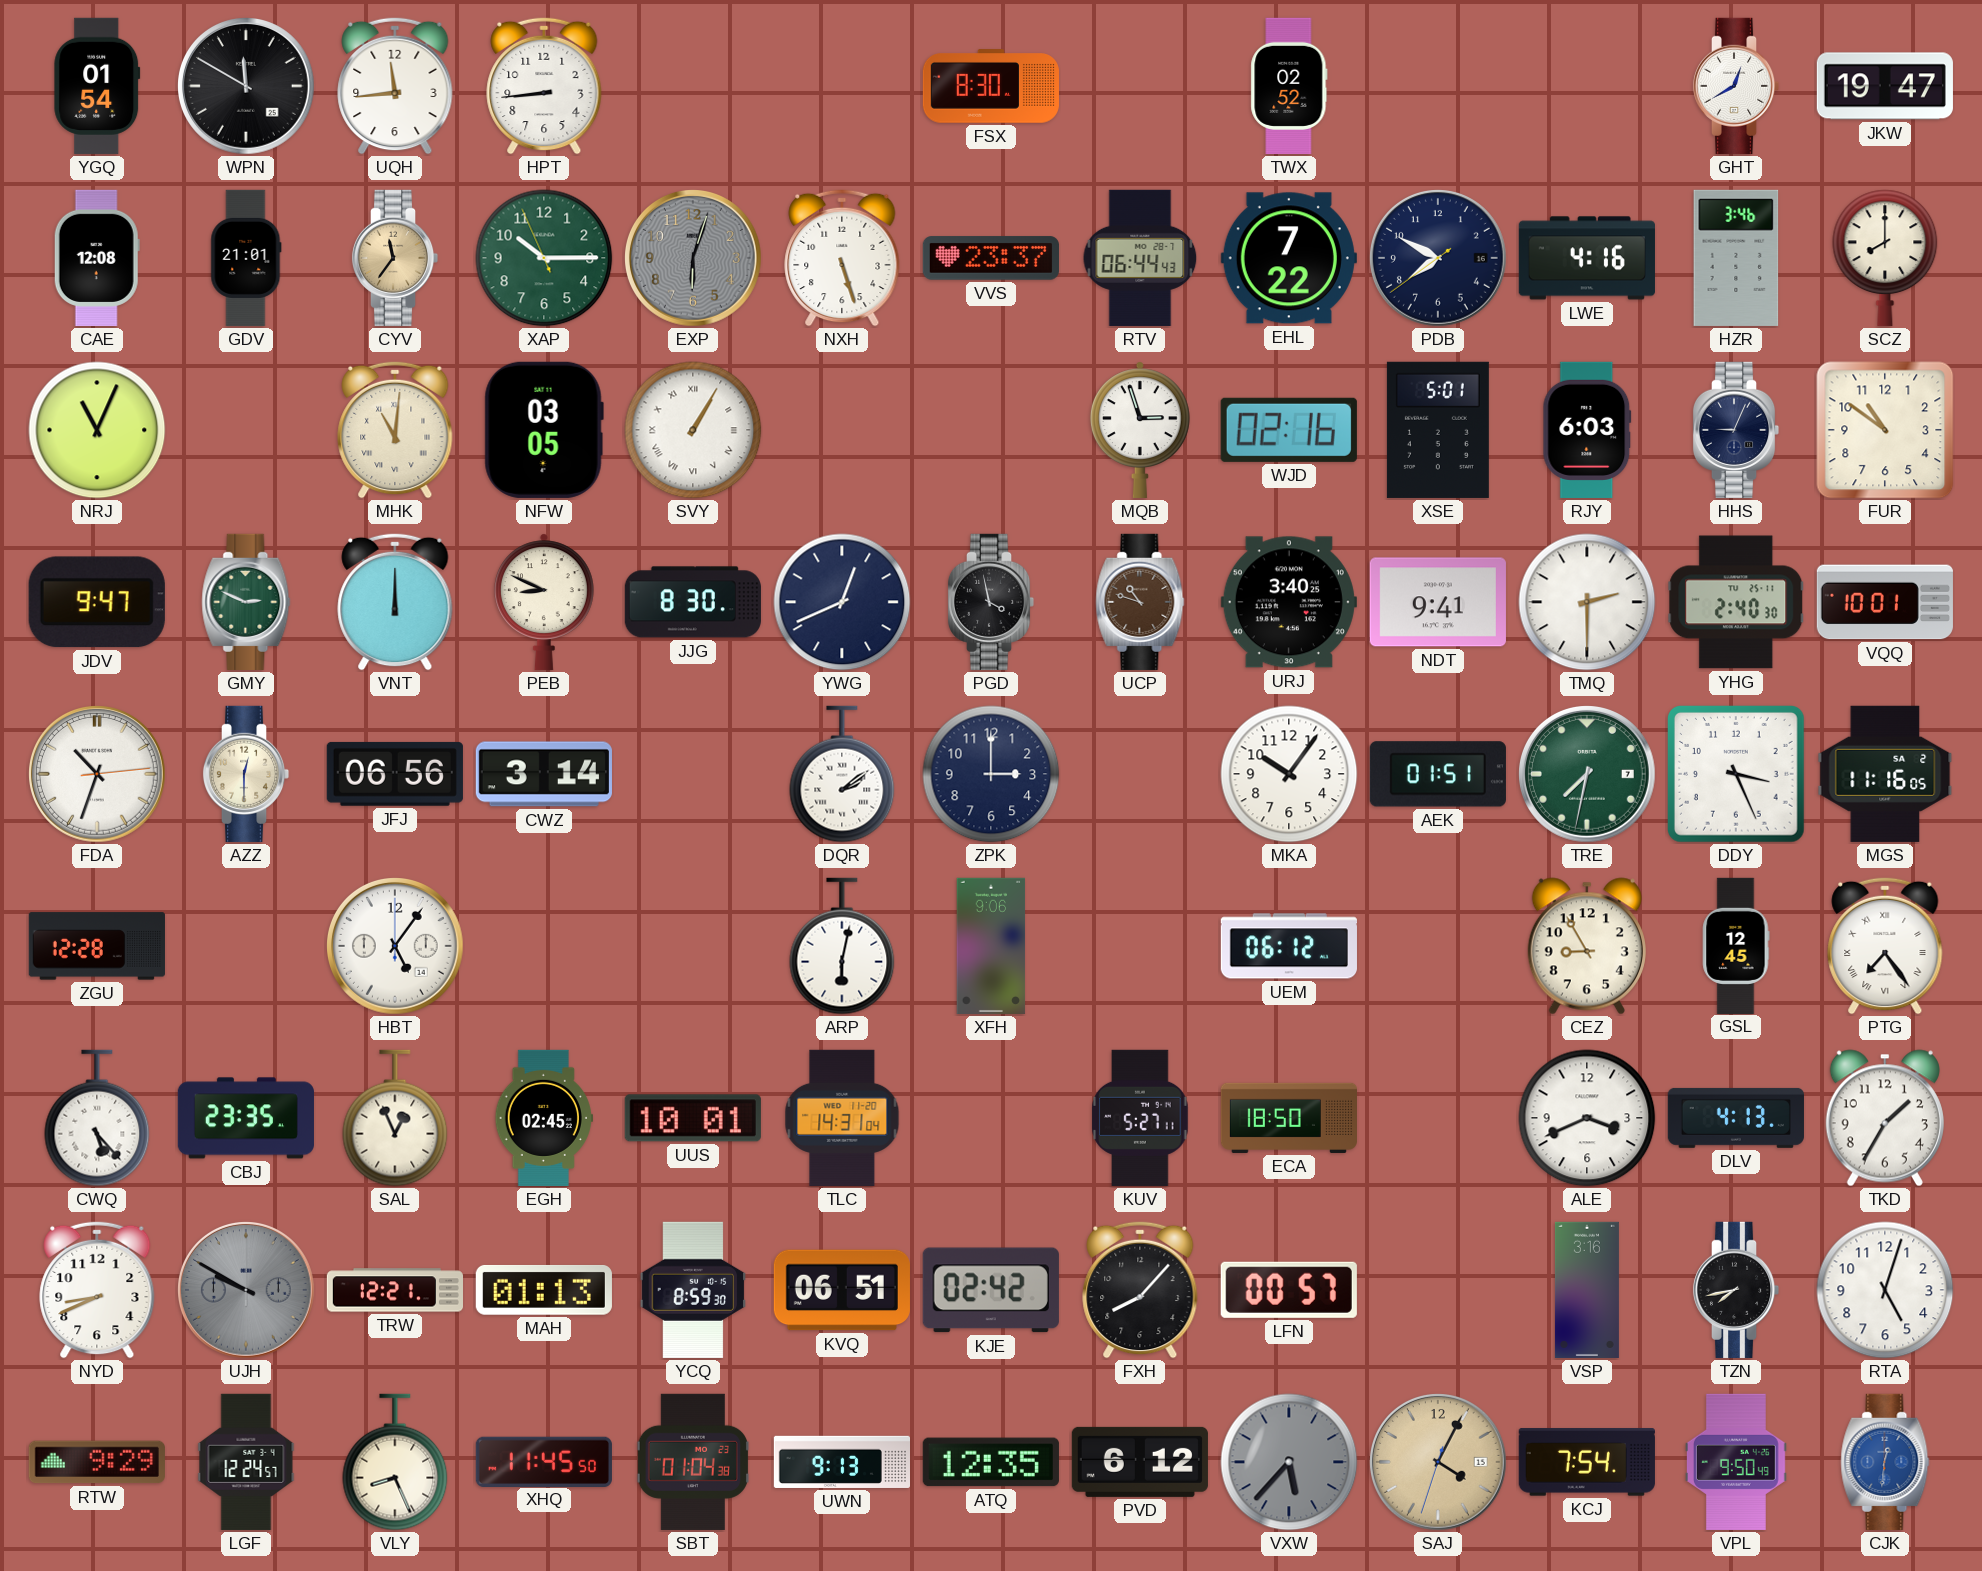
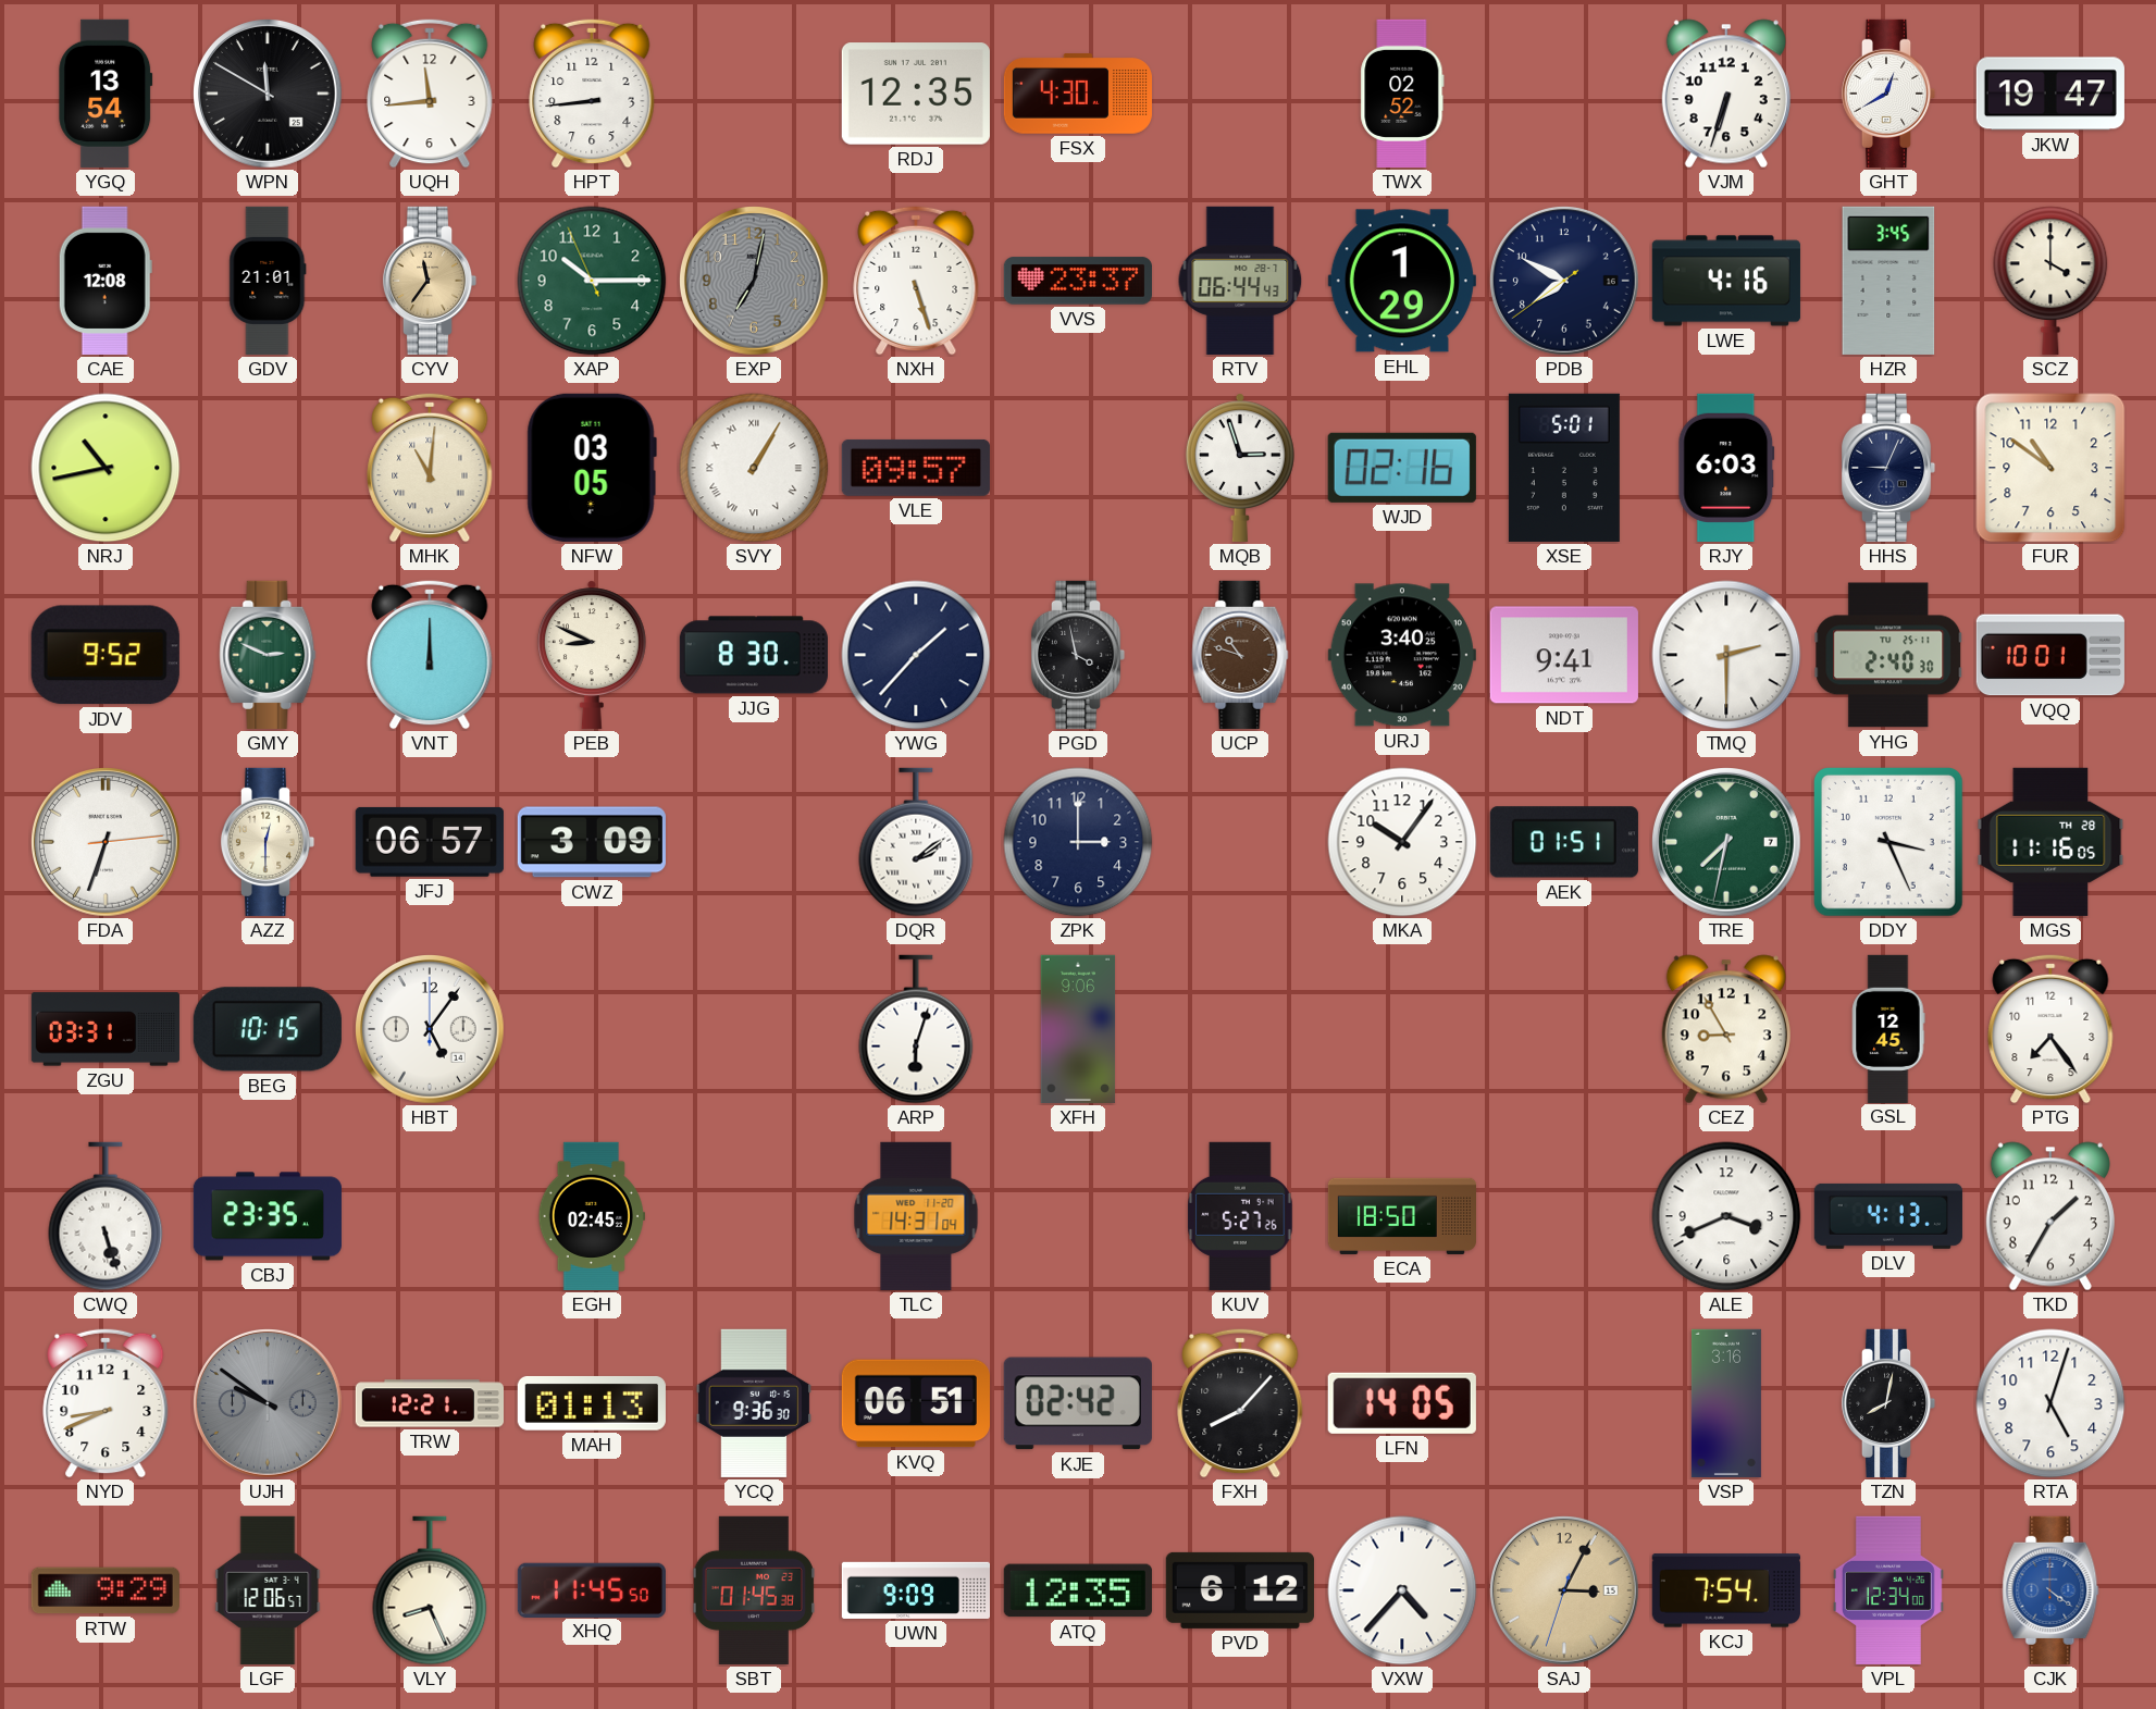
YGQ: 01:54 -> 13:54 (106, 94)
RDJ: none -> 12:35 (916, 94)
FSX: 8:30 -> 4:30 (1078, 94)
VJM: none -> 6:33 (1726, 94)
EXP: 6:03 -> 7:02 (755, 282)
EHL: 7:22 -> 1:29 (1402, 281)
HZR: 3:46 -> 3:45 (1888, 281)
SCZ: 8:00 -> 4:00 (2050, 281)
NRJ: 11:04 -> 10:43 (106, 468)
VLE: none -> 09:57 (916, 468)
JDV: 9:47 -> 9:52 (106, 655)
YWG: 12:41 -> 1:37 (916, 655)
FDA: 10:33 -> 6:33 (107, 843)
JFJ: 06:56 -> 06:57 (430, 842)
CWZ: 3:14 -> 3:09 (592, 842)
MGS date: SA 2 -> TH 28 (2050, 842)
ZGU: 12:28 -> 03:31 (106, 1029)
BEG: none -> 10:15 (268, 1029)
ARP: 6:02 -> 6:03 (916, 1029)
UEM: 06:12 -> none (1289, 946)
PTG numerals: Roman -> Arabic (2050, 1029)
CWQ: 5:23 -> 5:27 (106, 1216)
SAL: 12:56 -> none (395, 1118)
UUS: 10:01 -> none (693, 1118)
KUV: 5:27:11 -> 5:27:26 (1240, 1216)
UJH: 9:50 -> 9:51 (269, 1404)
YCQ: 8:59 -> 9:36 (754, 1403)
LFN: 00:57 -> 14:05 (1402, 1403)
TZN: 7:43 -> 8:02 (1888, 1403)
LGF: 12:24 -> 12:06 (268, 1590)
SBT: 01:04 -> 01:45 (753, 1590)
UWN: 9:13 -> 9:09 (915, 1590)
VXW: 5:37 -> 4:37 (1402, 1590)
VXW dial: grey -> white (1402, 1590)
SAJ: 4:04 -> 3:04 (1565, 1592)
VPL: 9:50 -> 12:34 (1888, 1590)
CJK: 12:31 -> 4:21 (2050, 1590)
